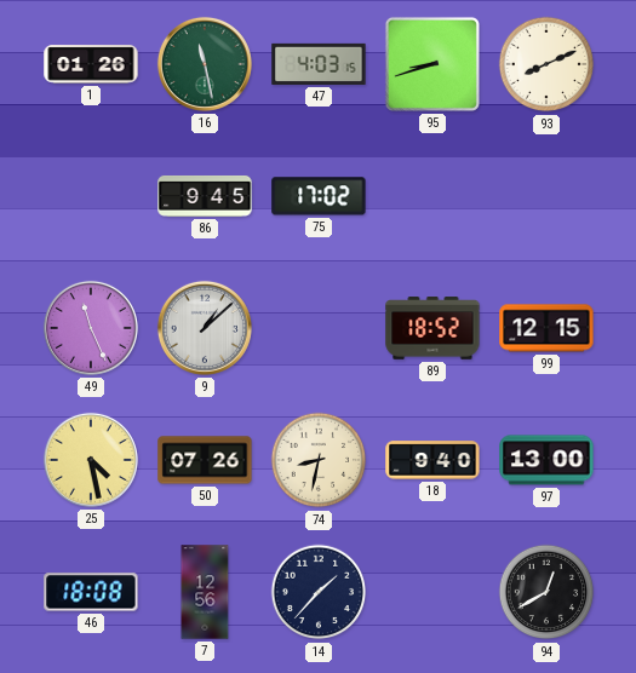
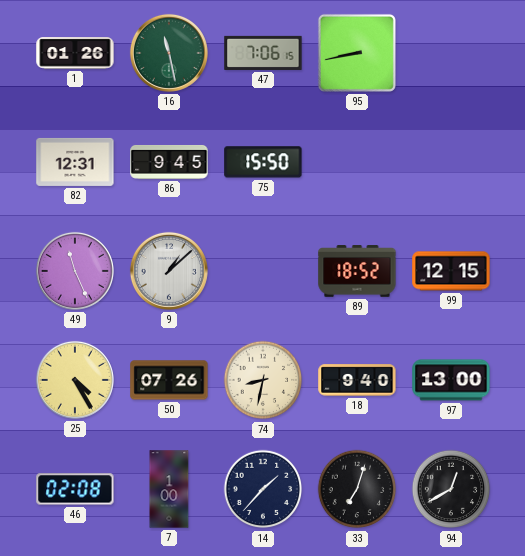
47: 4:03 -> 7:06 (263, 53)
95: 8:42 -> 8:43 (357, 53)
93: 8:11 -> none (546, 64)
82: none -> 12:31 (75, 162)
75: 17:02 -> 15:50 (263, 162)
25: 4:28 -> 4:25 (75, 380)
46: 18:08 -> 02:08 (75, 489)
7: 12:56 -> 1:00 (169, 489)
33: none -> 7:03 (357, 489)
